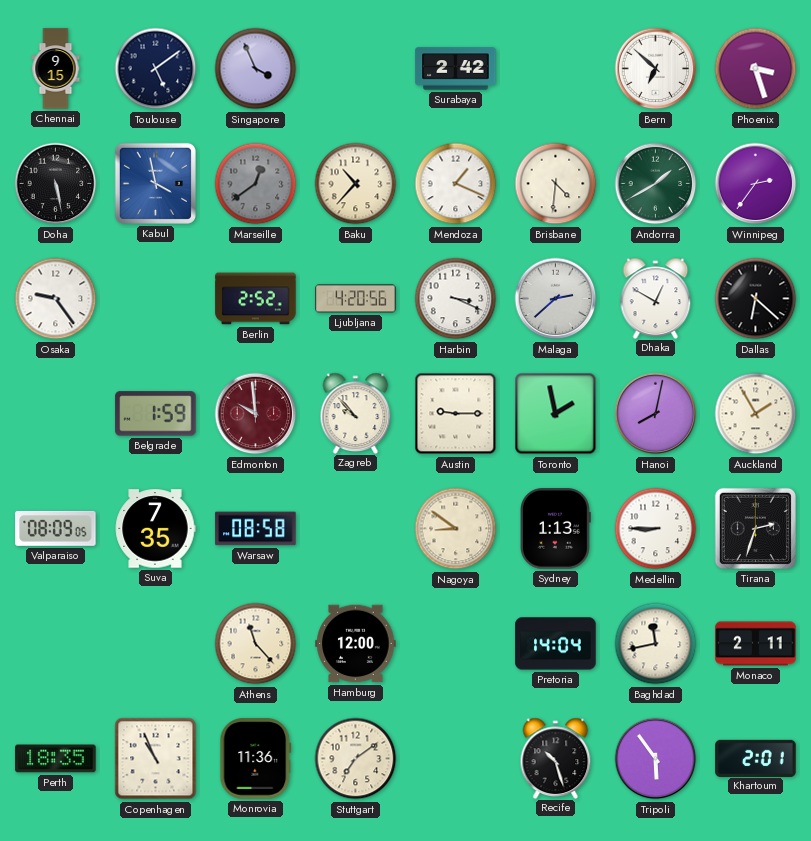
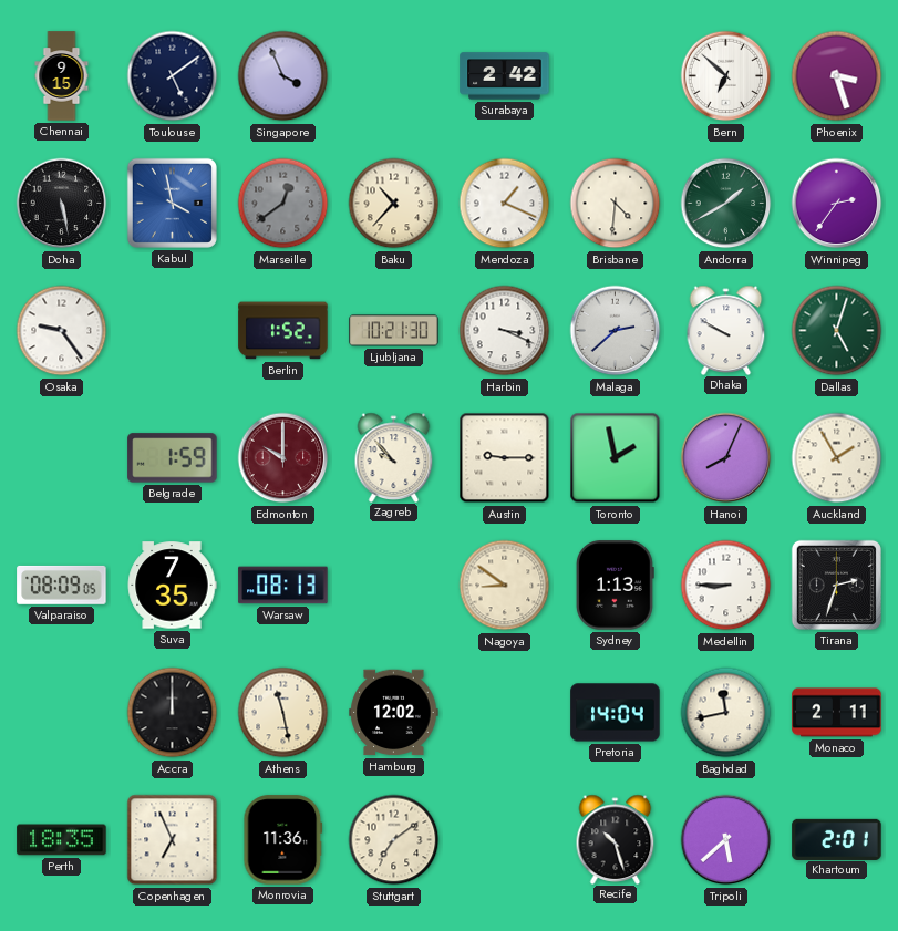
Berlin: 2:52 -> 1:52 (283, 331)
Ljubljana: 4:20 -> 10:21 (394, 331)
Dhaka: 12:50 -> 9:50 (726, 330)
Dallas: 6:22 -> 5:03 (837, 331)
Dallas dial: black -> green (837, 331)
Edmonton: 9:59 -> 10:00 (283, 458)
Hanoi: 8:02 -> 8:04 (726, 458)
Warsaw: 08:58 -> 08:13 (283, 586)
Accra: none -> 12:00 (173, 713)
Athens: 11:23 -> 11:28 (283, 713)
Hamburg: 12:00 -> 12:02 (394, 713)
Copenhagen: 10:56 -> 6:56 (173, 840)
Tripoli: 5:54 -> 5:38 (726, 840)
